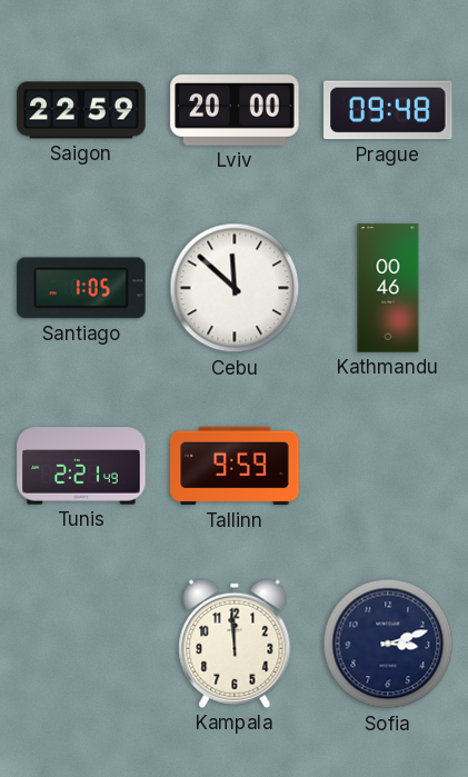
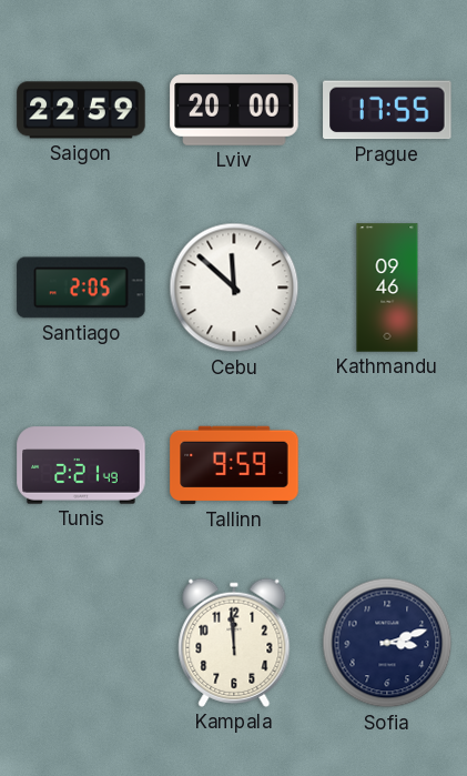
Prague: 09:48 -> 17:55 (387, 110)
Santiago: 1:05 -> 2:05 (81, 288)
Kathmandu: 00:46 -> 09:46 (387, 288)
